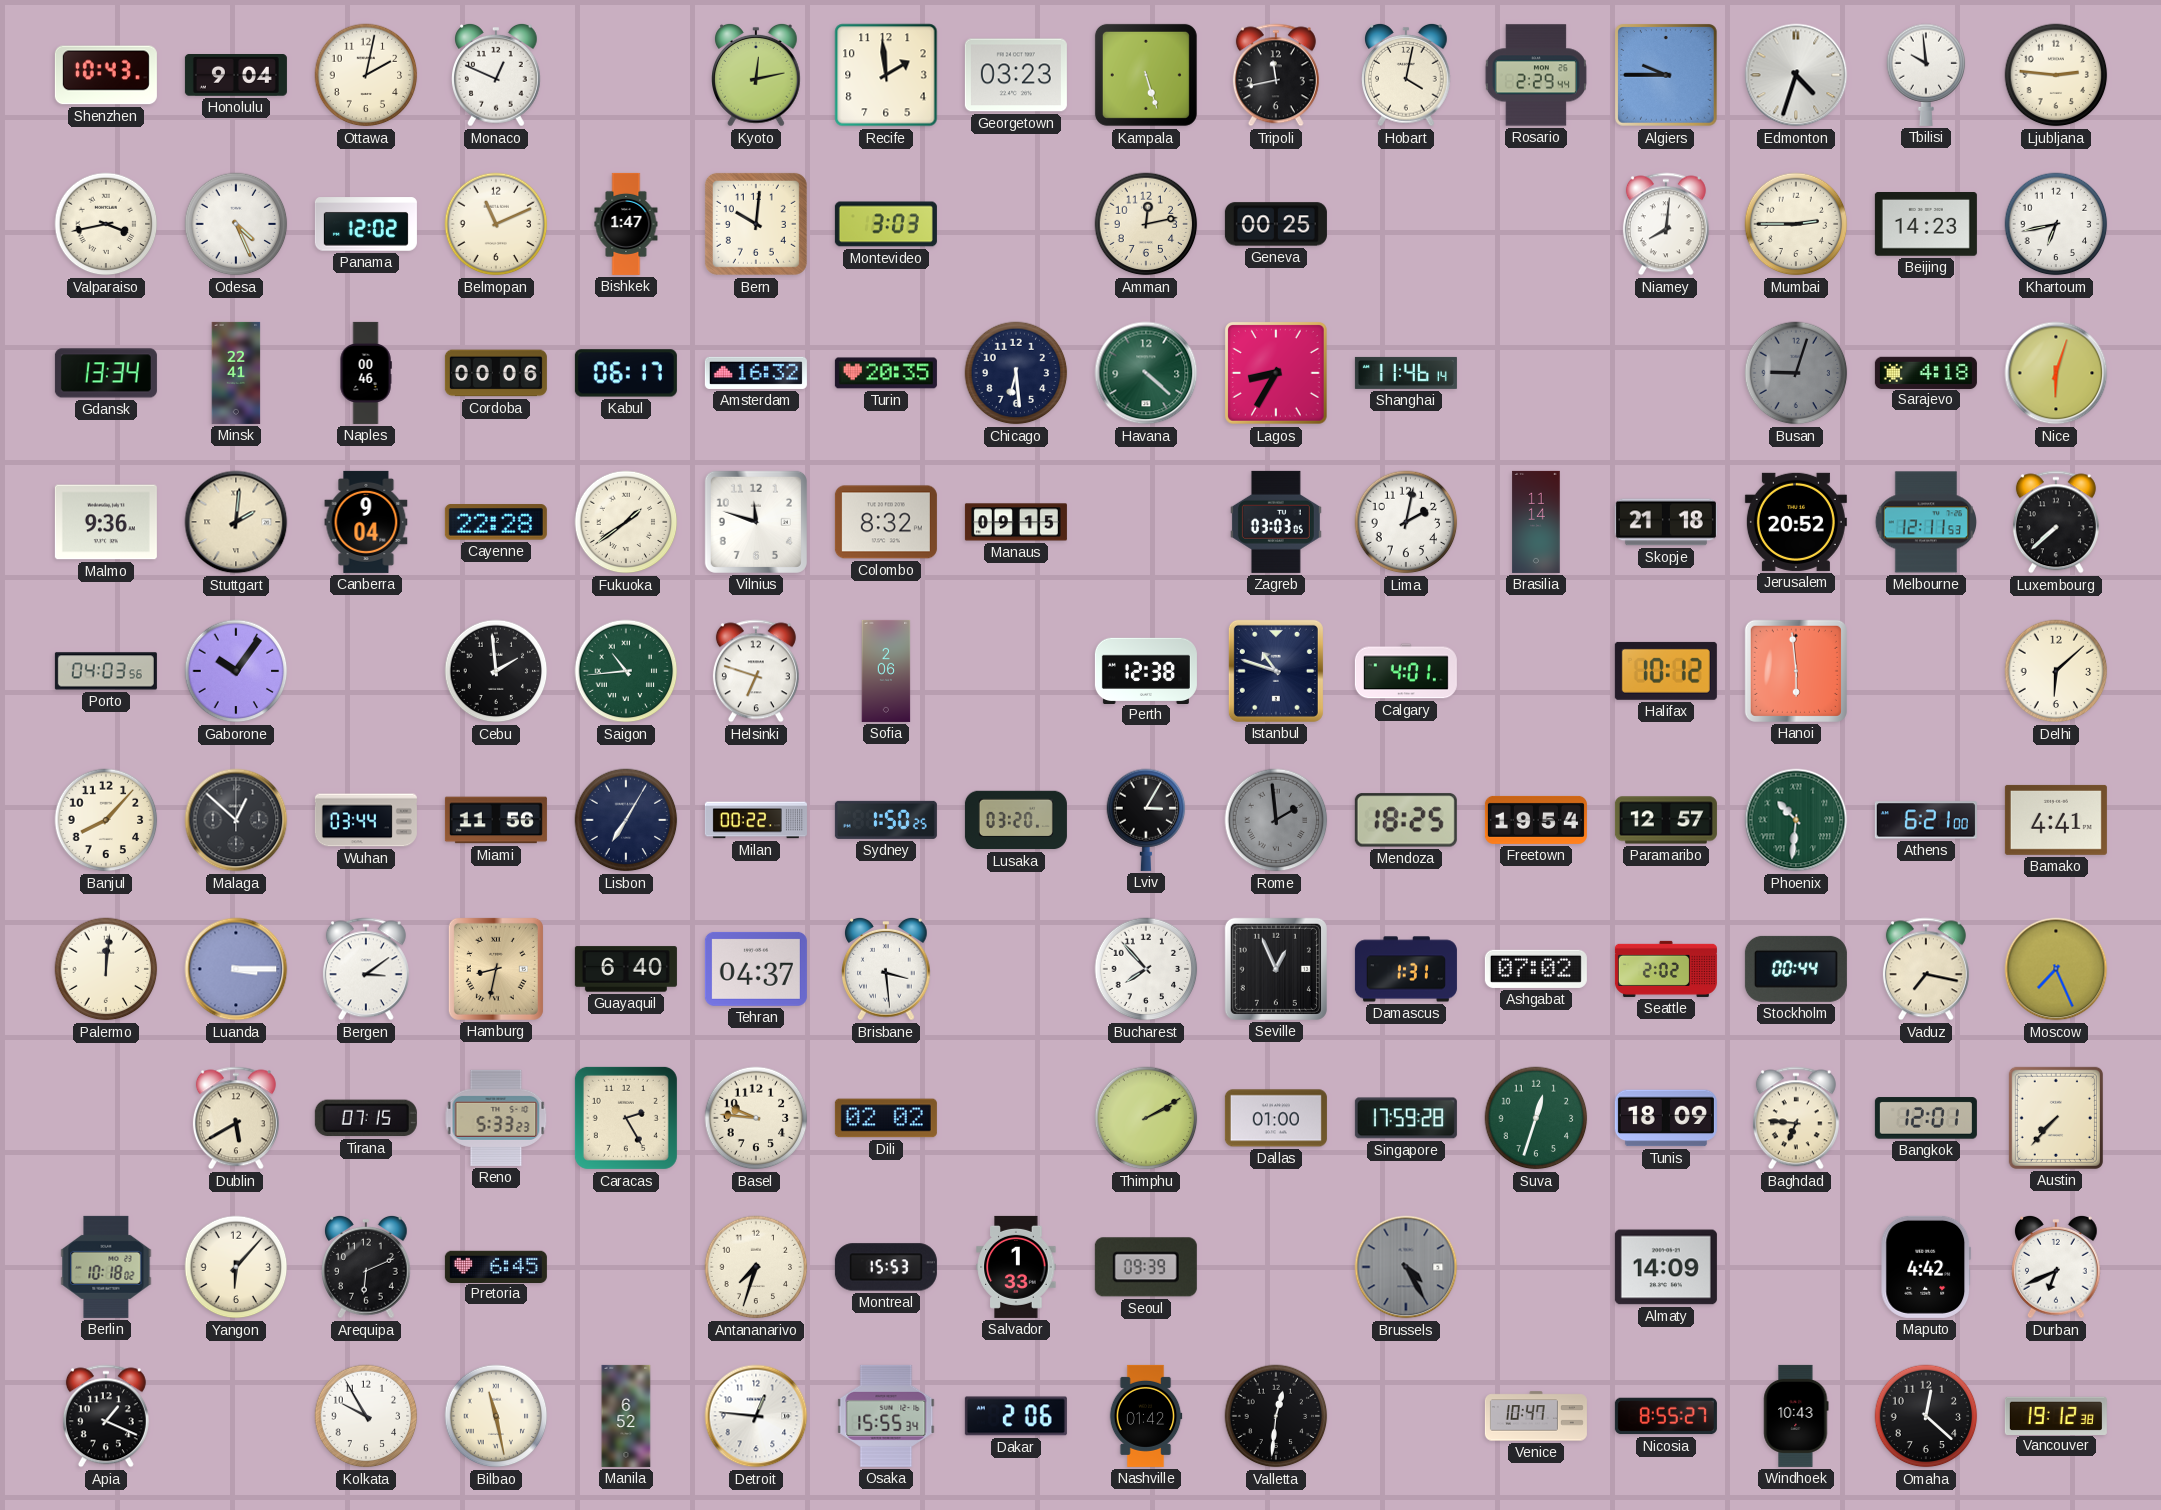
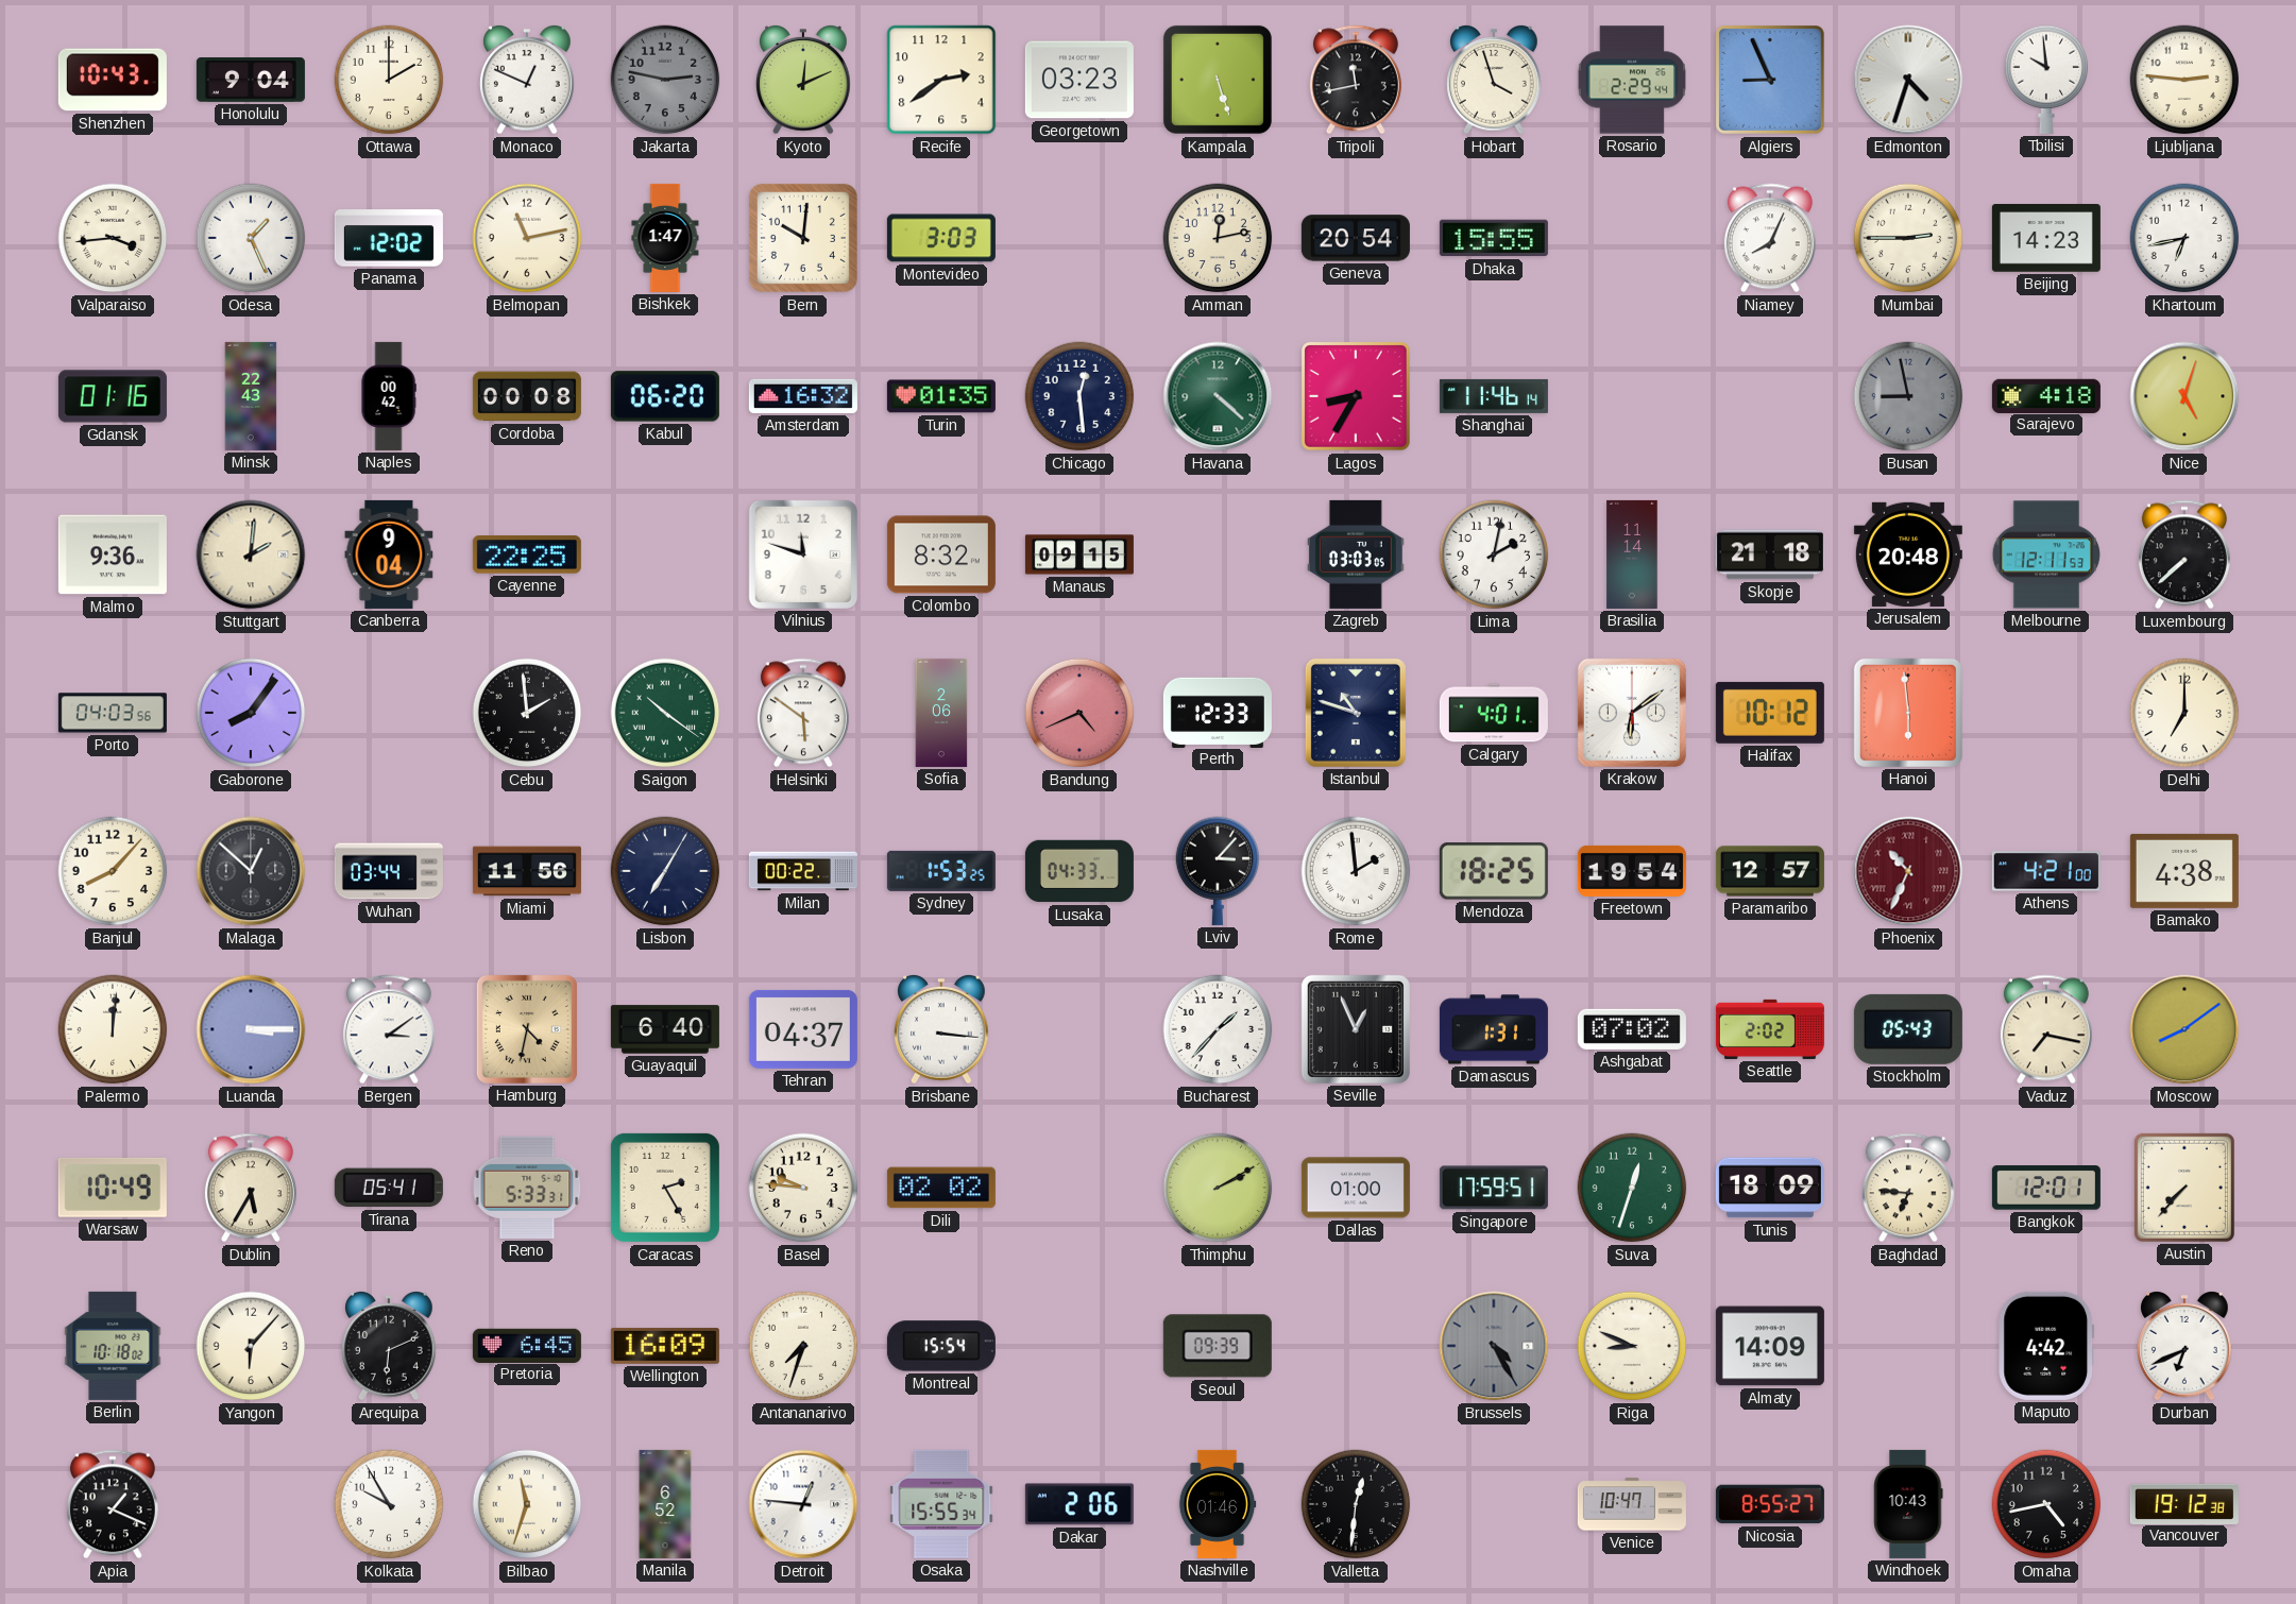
Ottawa: 2:02 -> 2:00 (389, 80)
Jakarta: none -> 2:47 (665, 80)
Kyoto: 12:13 -> 12:11 (804, 80)
Recife: 1:59 -> 2:39 (941, 80)
Hobart: 4:02 -> 3:57 (1495, 80)
Algiers: 9:45 -> 8:56 (1771, 81)
Valparaiso: 3:43 -> 3:44 (113, 238)
Odesa: 4:26 -> 1:26 (251, 238)
Belmopan: 11:11 -> 11:13 (527, 238)
Geneva: 00:25 -> 20:54 (1356, 238)
Dhaka: none -> 15:55 (1494, 238)
Niamey: 8:01 -> 8:04 (1770, 238)
Gdansk: 13:34 -> 01:16 (113, 396)
Minsk: 22:41 -> 22:43 (251, 396)
Naples: 00:46 -> 00:42 (389, 396)
Cordoba: 00:06 -> 00:08 (527, 396)
Kabul: 06:17 -> 06:20 (665, 396)
Turin: 20:35 -> 01:35 (941, 396)
Chicago: 6:29 -> 12:29 (1079, 396)
Busan: 9:03 -> 8:58 (1908, 396)
Nice: 6:03 -> 5:03 (2184, 396)
Cayenne: 22:28 -> 22:25 (527, 554)
Fukuoka: 1:39 -> none (626, 522)
Jerusalem: 20:52 -> 20:48 (1908, 554)
Gaborone: 10:06 -> 8:06 (251, 713)
Saigon: 10:44 -> 10:21 (665, 713)
Helsinki: 6:48 -> 5:51 (803, 713)
Bandung: none -> 4:41 (1079, 713)
Perth: 12:38 -> 12:33 (1218, 712)
Krakow: none -> 6:09 (1632, 713)
Delhi: 6:08 -> 7:00 (2184, 713)
Sydney: 1:50 -> 1:53 (941, 871)
Lusaka: 03:20 -> 04:33 (1079, 871)
Lviv: 3:05 -> 3:07 (1218, 871)
Rome dial: grey -> white (1356, 871)
Phoenix: 10:31 -> 10:34 (1908, 871)
Phoenix dial: green -> burgundy (1908, 871)
Athens: 6:21 -> 4:21 (2046, 871)
Bamako: 4:41 -> 4:38 (2184, 871)
Hamburg: 8:32 -> 4:32 (527, 1029)
Brisbane: 3:29 -> 3:16 (942, 1029)
Bucharest: 7:53 -> 1:37 (1218, 1029)
Stockholm: 00:44 -> 05:43 (1908, 1029)
Moscow: 7:26 -> 8:09 (2184, 1029)
Warsaw: none -> 10:49 (113, 1188)
Dublin: 5:40 -> 5:35 (251, 1188)
Tirana: 07:15 -> 05:41 (389, 1188)
Reno: 5:33:23 -> 5:33:31 (527, 1188)
Singapore: 17:59:28 -> 17:59:51 (1494, 1188)
Wellington: none -> 16:09 (665, 1346)
Montreal: 15:53 -> 15:54 (941, 1346)
Salvador: 1:33 -> none (1016, 1267)
Riga: none -> 8:49 (1632, 1346)
Bilbao: 11:28 -> 11:33 (527, 1504)
Nashville: 01:42 -> 01:46 (1218, 1504)
Omaha: 12:22 -> 4:43 (2046, 1504)
